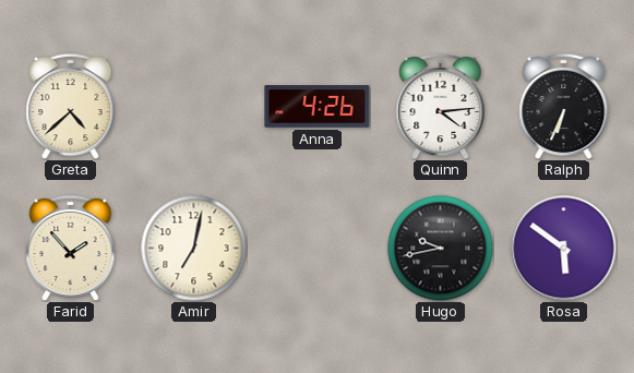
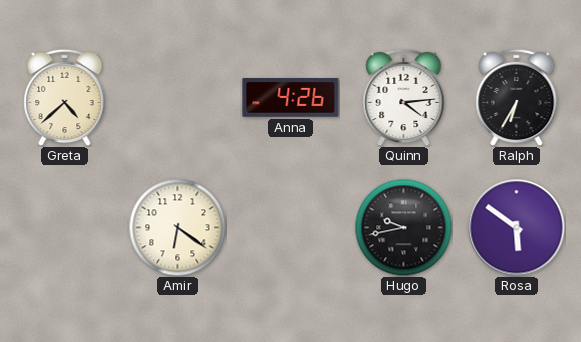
Ralph: 6:34 -> 6:35 (517, 97)
Farid: 1:53 -> none (71, 248)
Amir: 7:02 -> 6:21 (177, 227)
